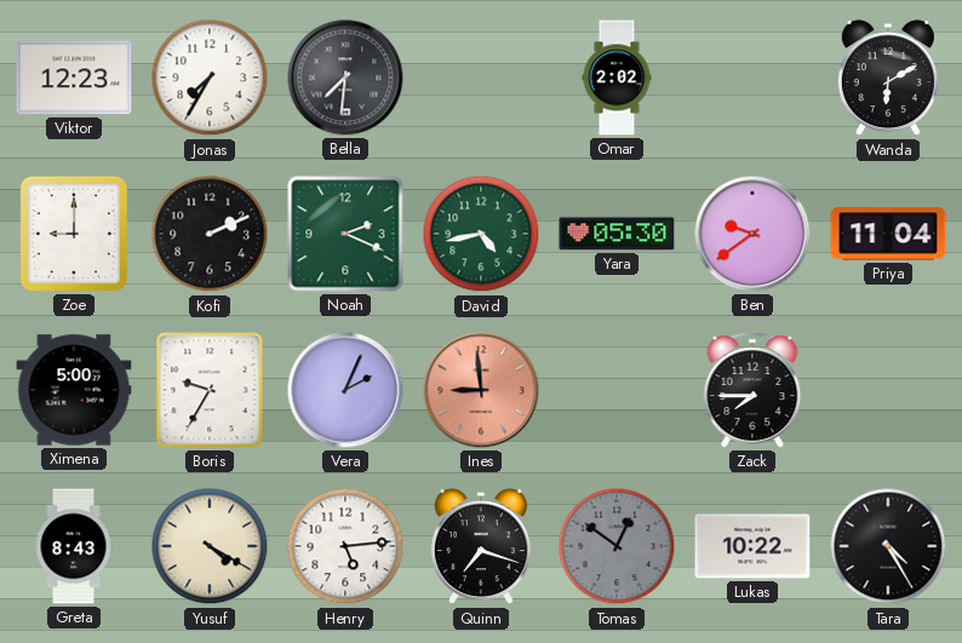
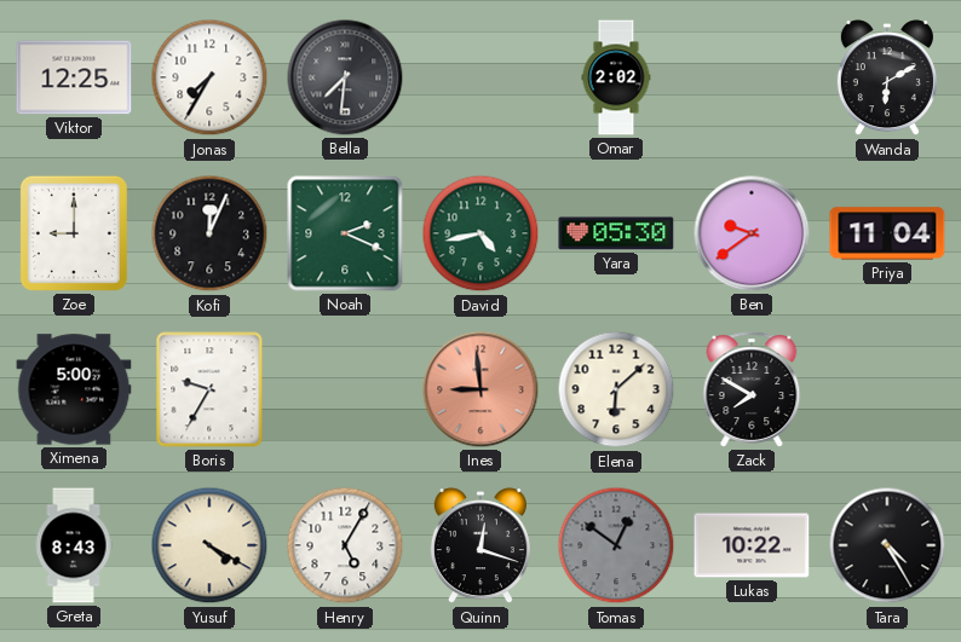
Viktor: 12:23 -> 12:25 (74, 77)
Kofi: 2:11 -> 12:04 (209, 233)
Vera: 2:04 -> none (345, 390)
Elena: none -> 6:08 (616, 389)
Zack: 7:45 -> 7:50 (752, 389)
Henry: 5:14 -> 5:05 (345, 545)
Quinn: 7:18 -> 12:18 (480, 546)
